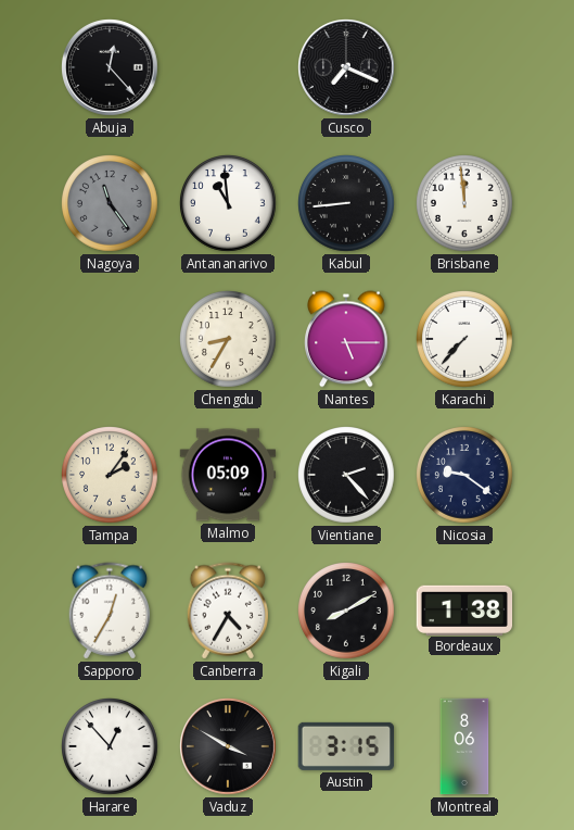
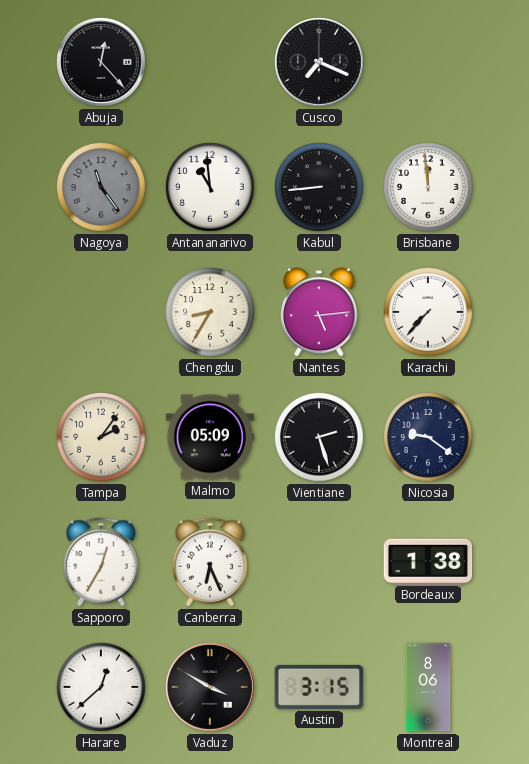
Nantes: 5:15 -> 5:14 (319, 312)
Vientiane: 2:23 -> 2:27 (319, 437)
Canberra: 4:35 -> 6:26 (210, 562)
Kigali: 8:10 -> none (346, 611)
Harare: 12:53 -> 12:38 (101, 687)
